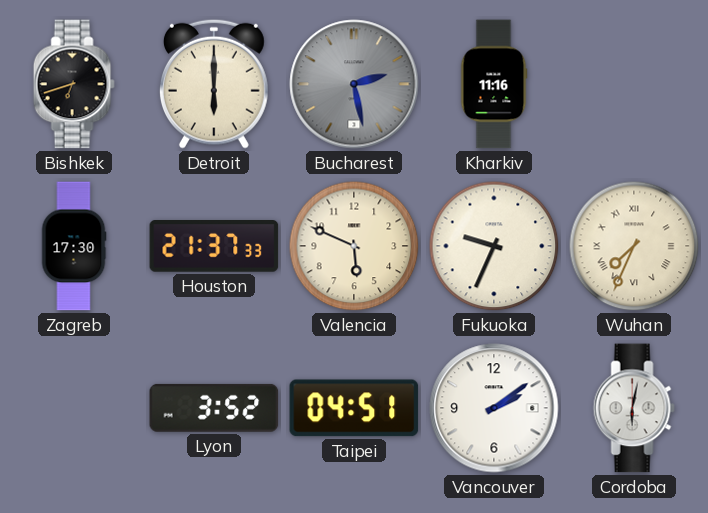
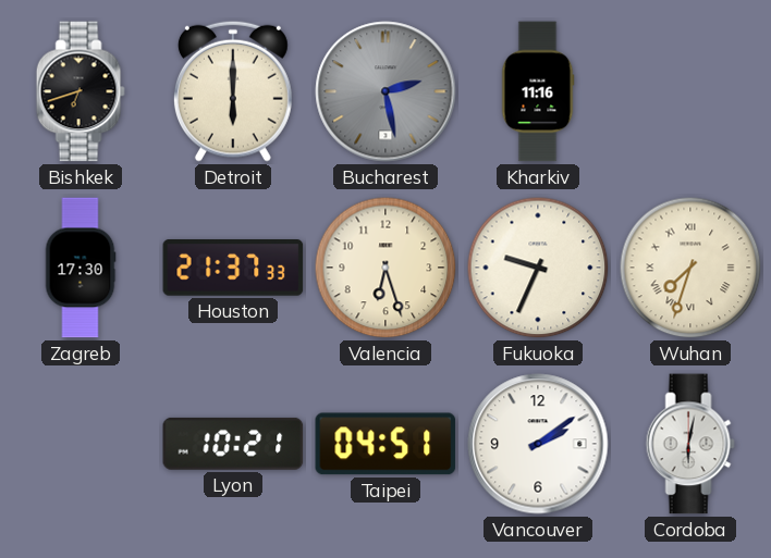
Valencia: 5:49 -> 6:27 (385, 268)
Wuhan: 7:34 -> 7:33 (690, 268)
Lyon: 3:52 -> 10:21 (233, 444)
